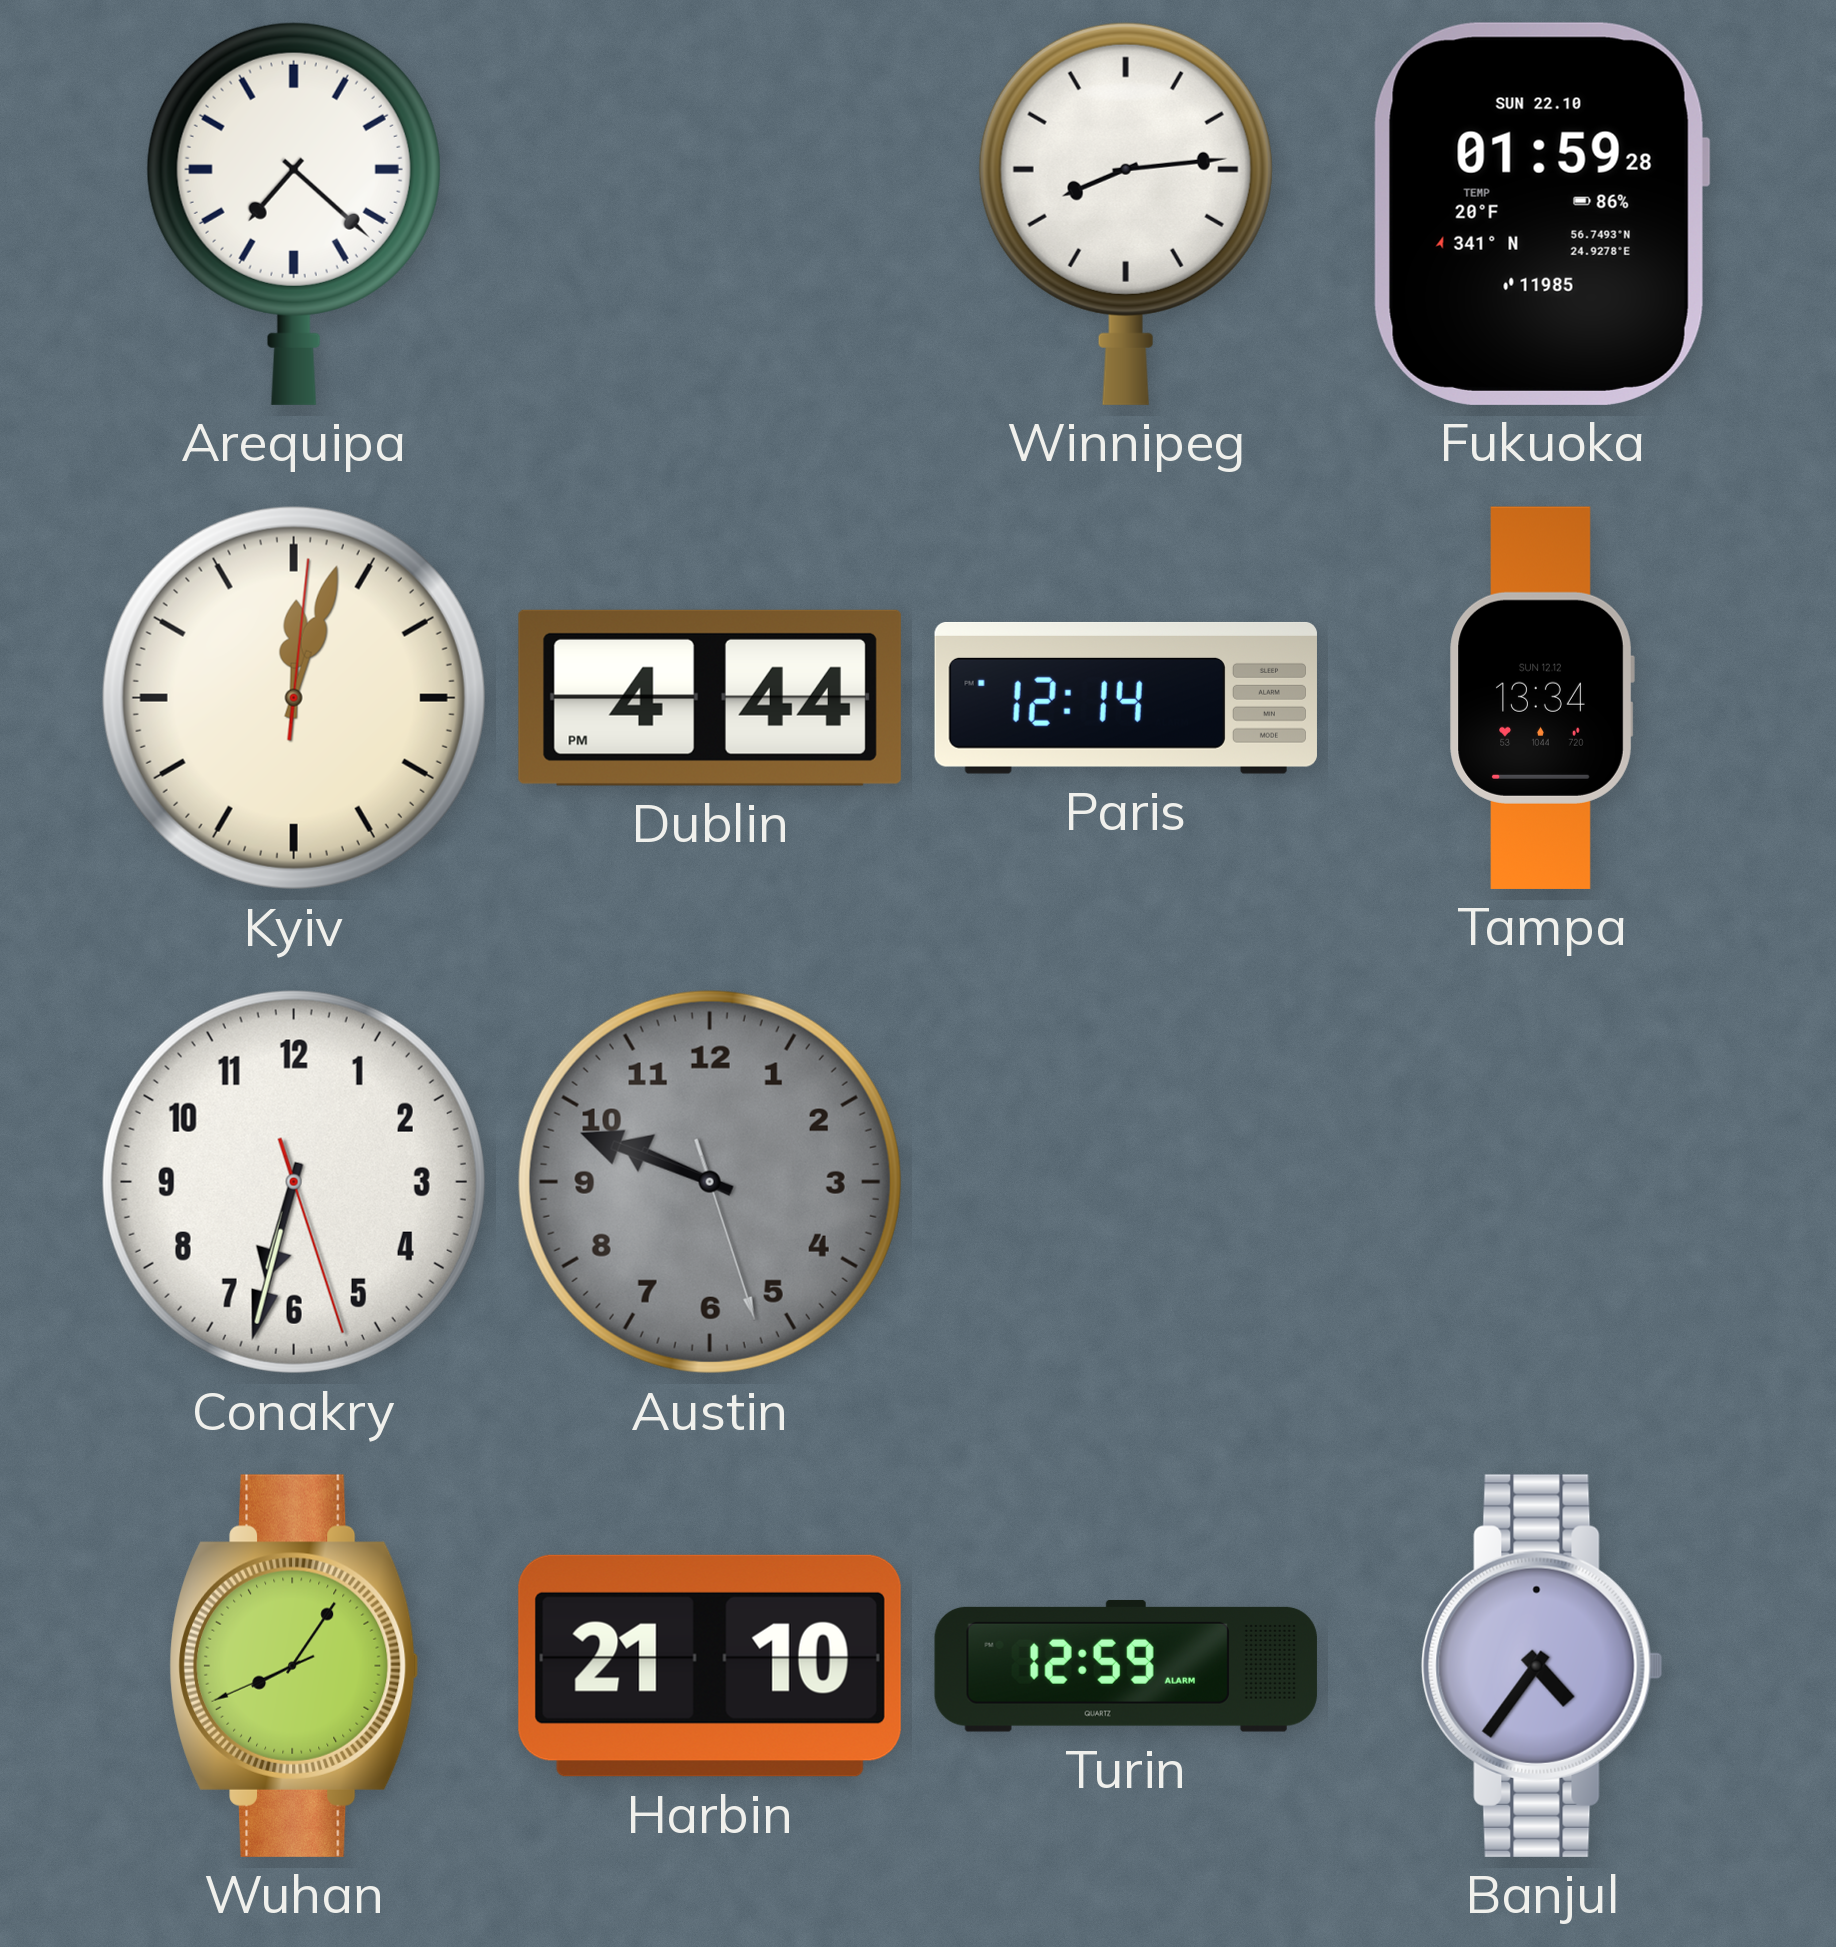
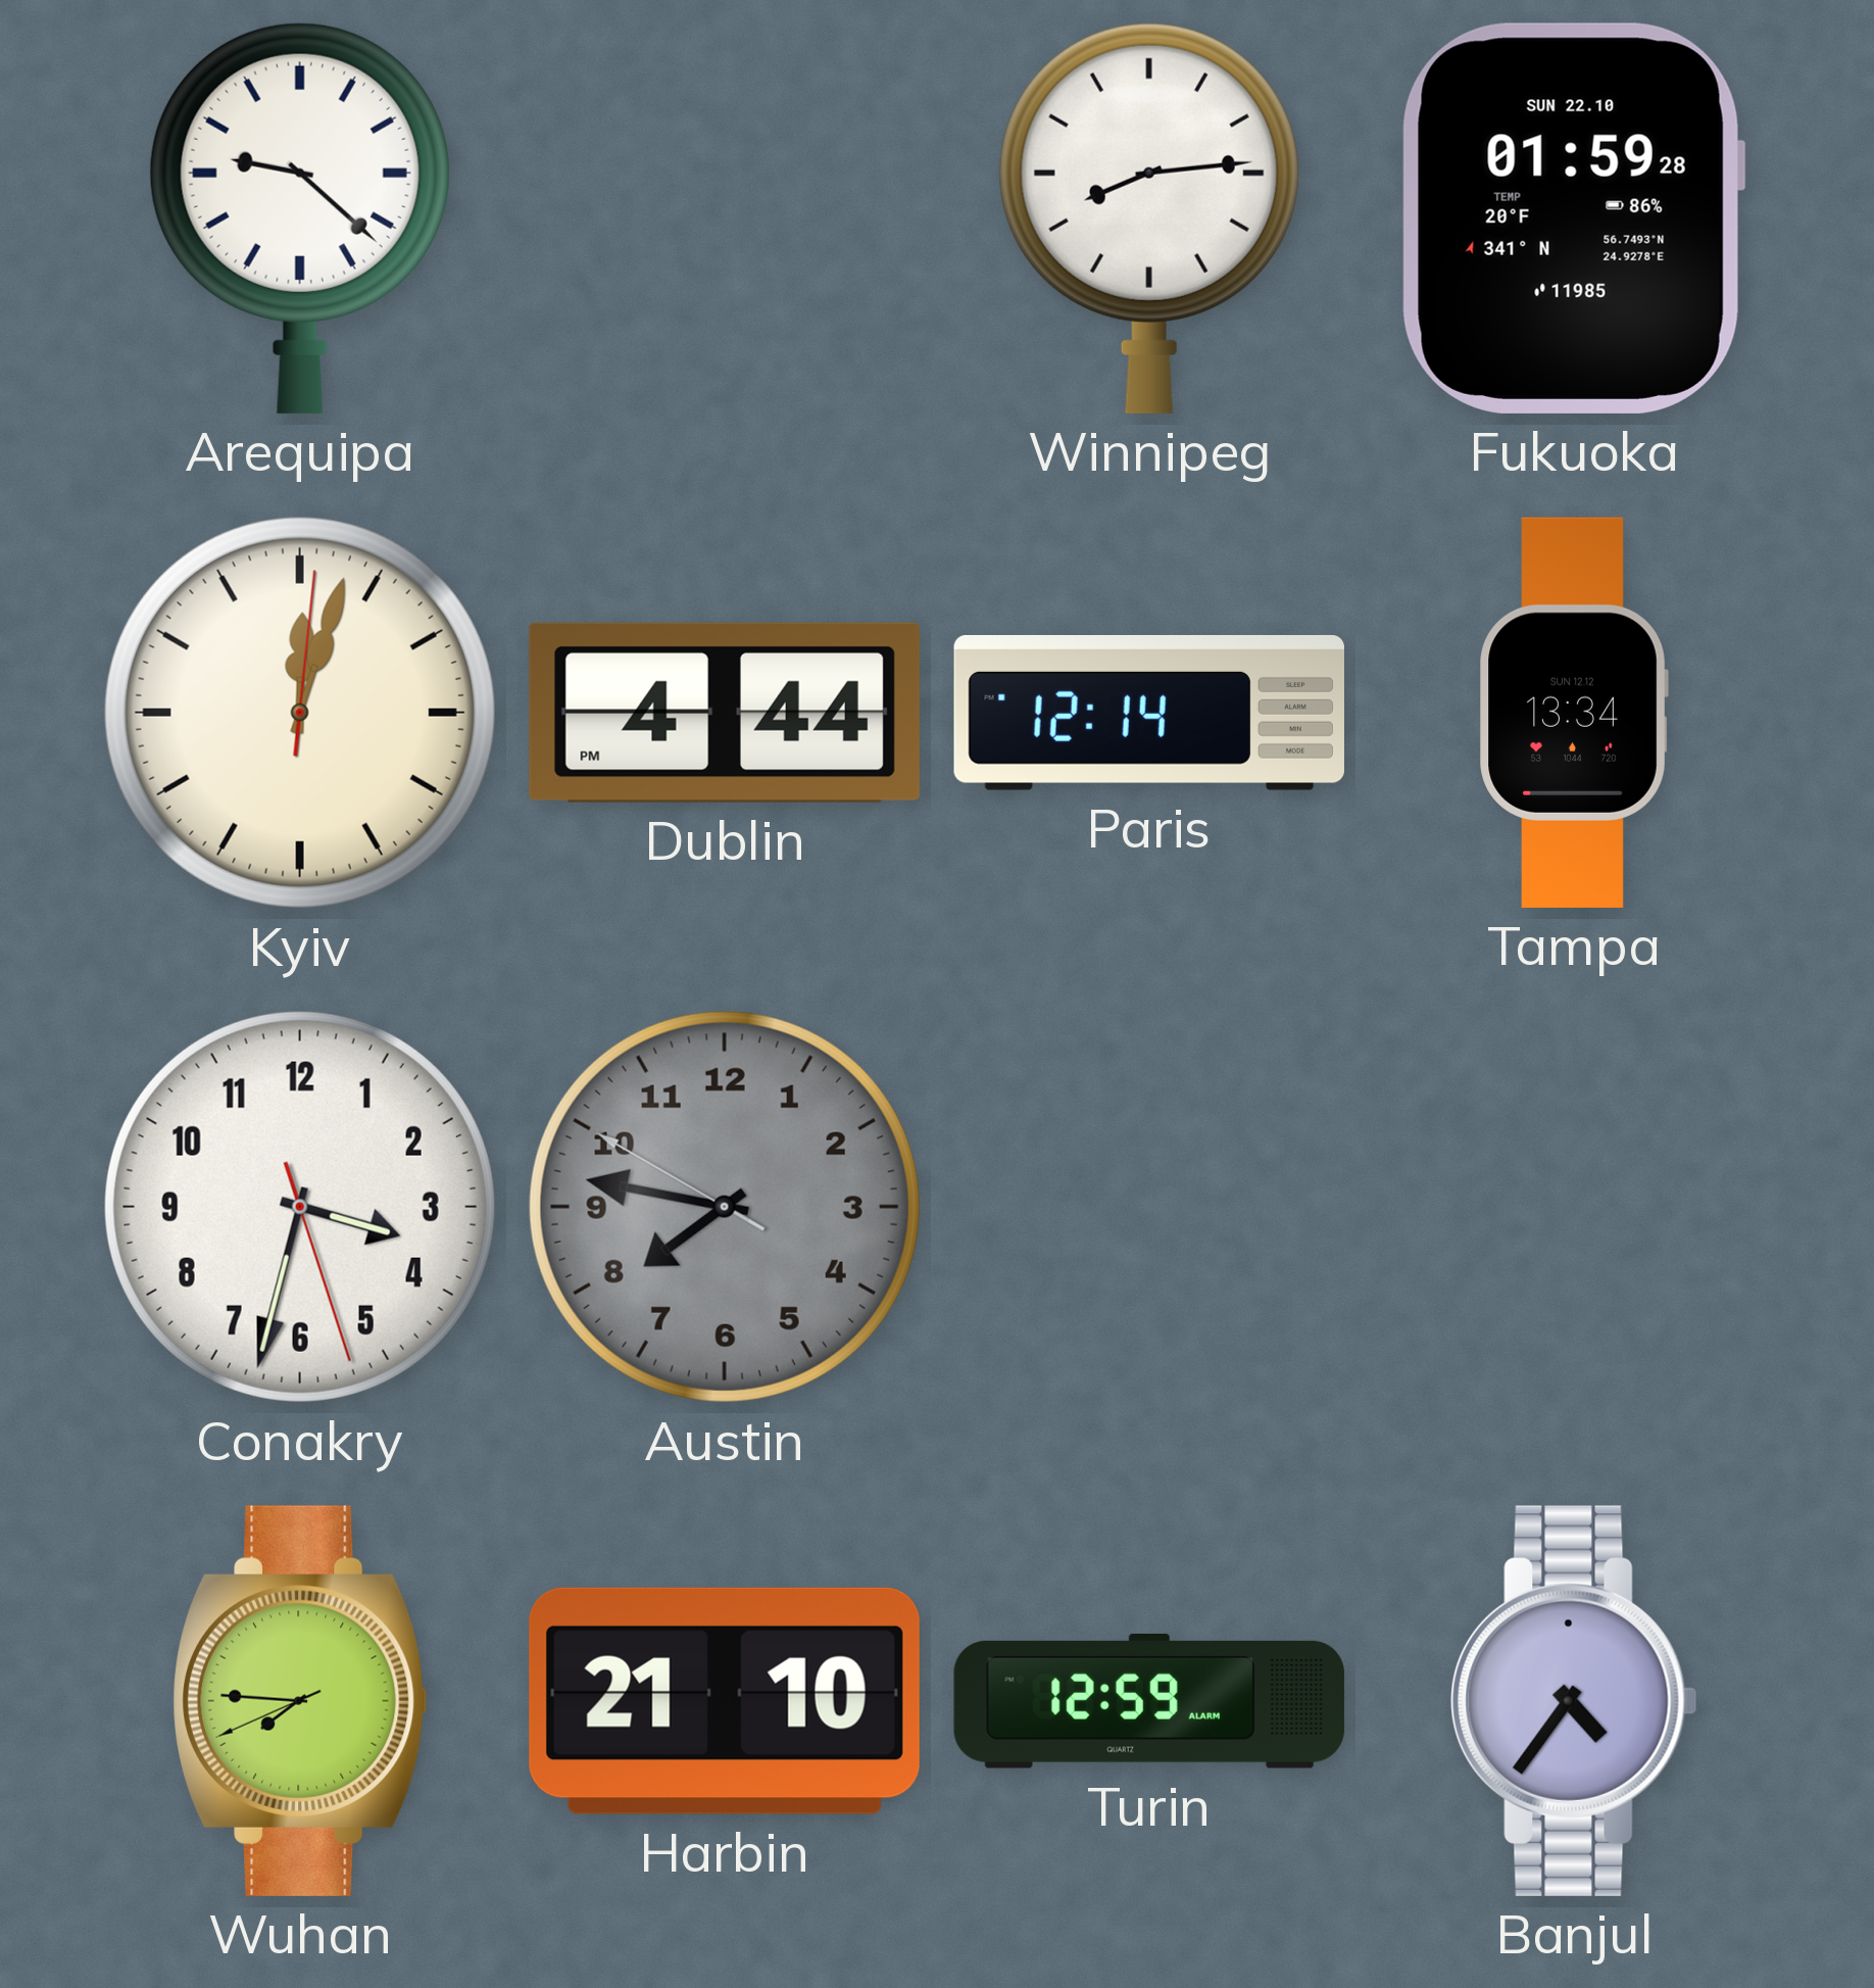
Arequipa: 7:22 -> 9:22 (300, 217)
Conakry: 6:32 -> 3:32 (300, 1207)
Austin: 9:48 -> 7:46 (725, 1207)
Wuhan: 8:05 -> 7:45 (301, 1701)
